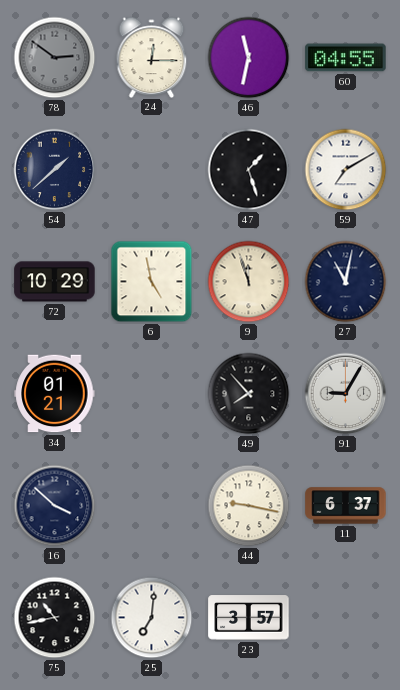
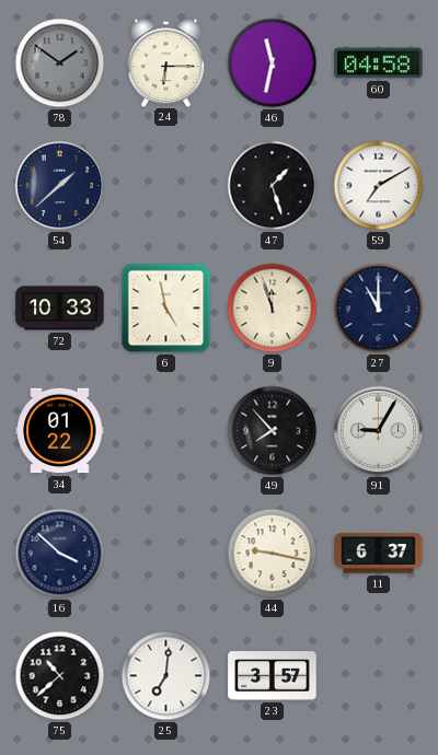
78: 2:51 -> 1:51 (60, 63)
24: 12:15 -> 6:15 (166, 62)
60: 04:55 -> 04:58 (379, 63)
72: 10:29 -> 10:33 (60, 309)
27: 11:02 -> 11:00 (379, 309)
34: 01:21 -> 01:22 (60, 431)
75: 10:43 -> 10:38 (60, 676)
